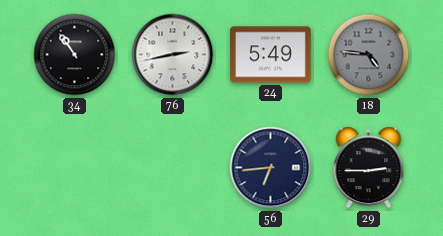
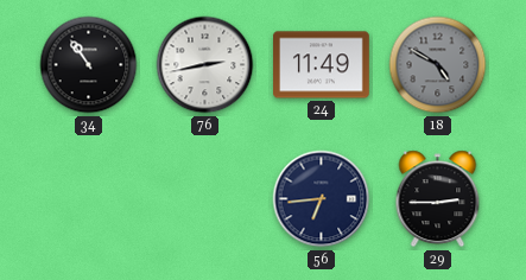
24: 5:49 -> 11:49 (322, 65)
18: 4:46 -> 4:50 (438, 65)
